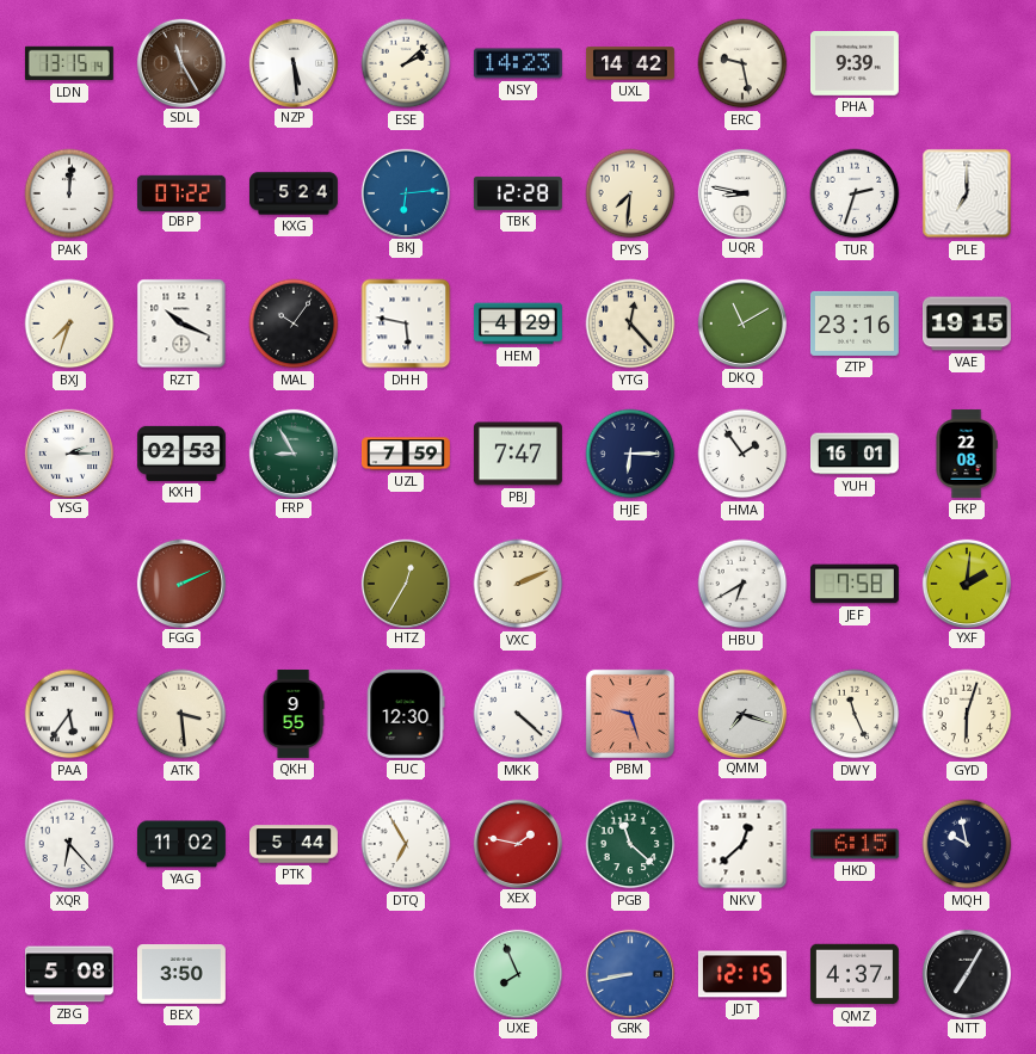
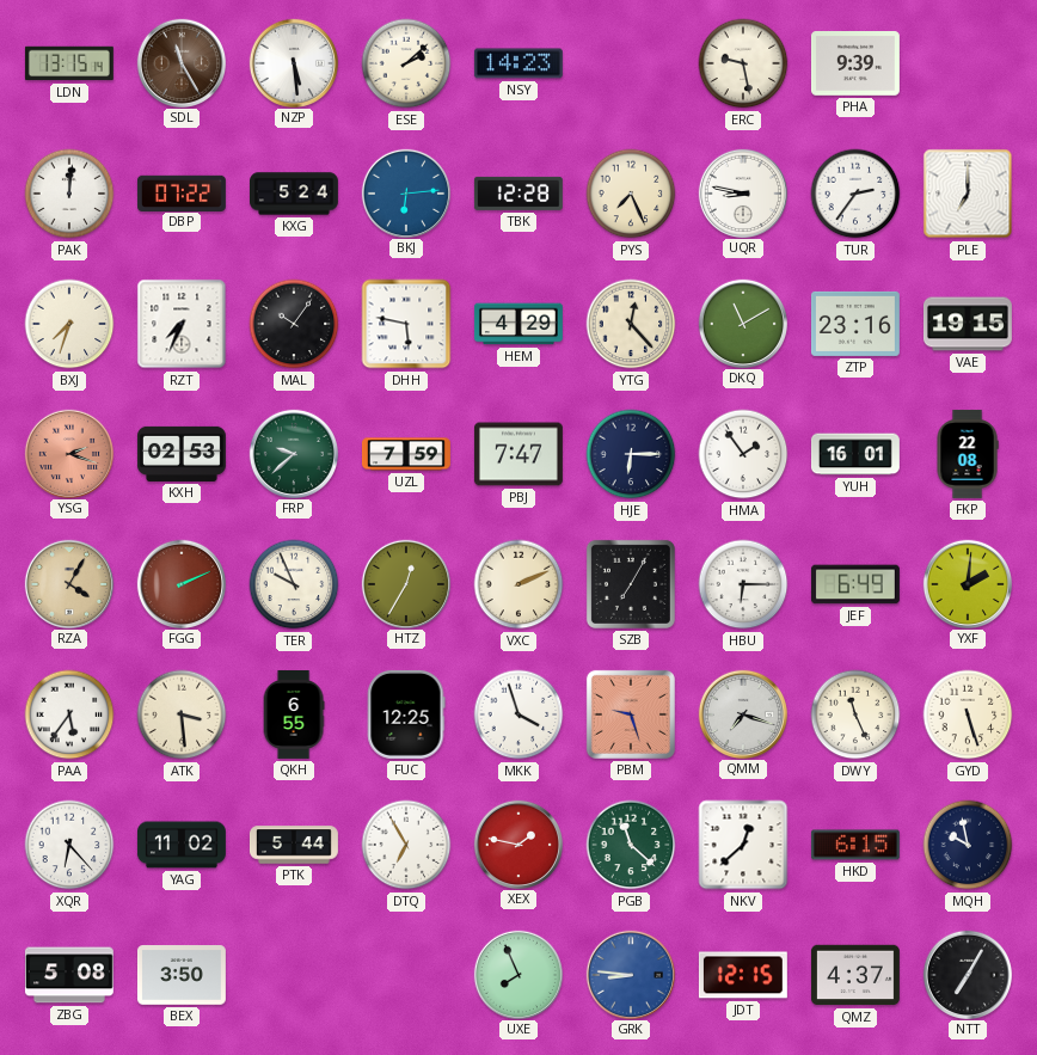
UXL: 14:42 -> none (631, 63)
PYS: 7:31 -> 7:26 (631, 194)
TUR: 2:33 -> 2:36 (855, 194)
RZT: 10:19 -> 7:34 (182, 324)
YSG: 2:15 -> 2:18 (68, 453)
YSG dial: white -> salmon (68, 453)
FRP: 8:55 -> 9:38 (293, 453)
RZA: none -> 4:05 (68, 583)
TER: none -> 9:56 (294, 584)
SZB: none -> 7:05 (631, 584)
HBU: 6:40 -> 6:15 (743, 584)
JEF: 7:58 -> 6:49 (855, 584)
QKH: 9:55 -> 6:55 (294, 714)
FUC: 12:30 -> 12:25 (406, 714)
MKK: 4:22 -> 3:57 (518, 714)
GYD: 6:03 -> 5:27 (968, 714)
GRK: 8:43 -> 8:46 (630, 974)
